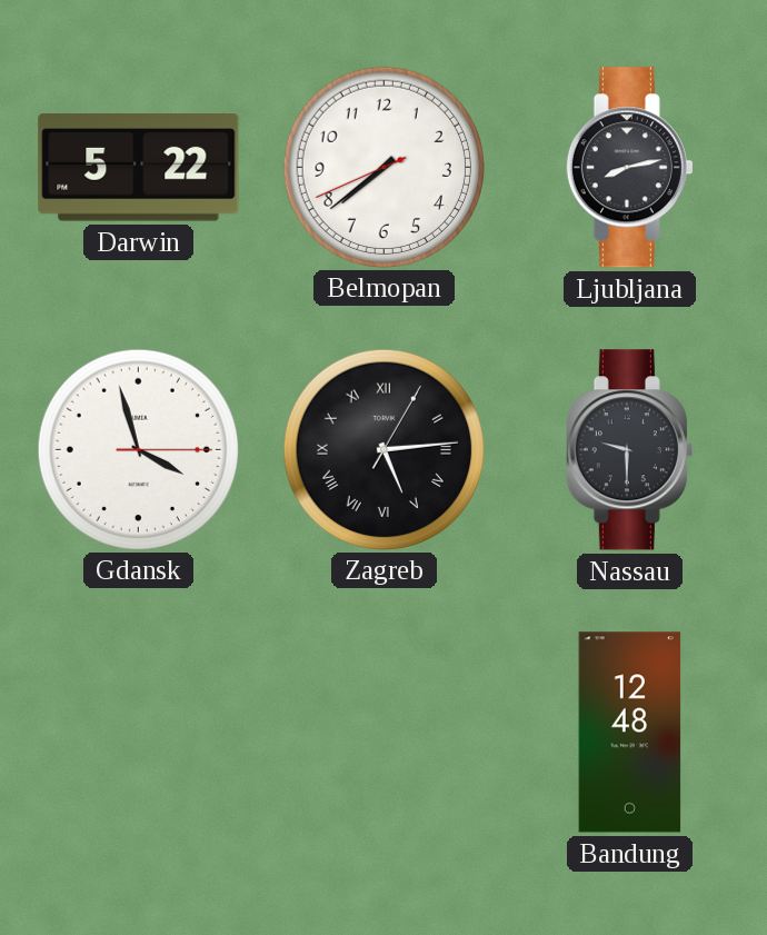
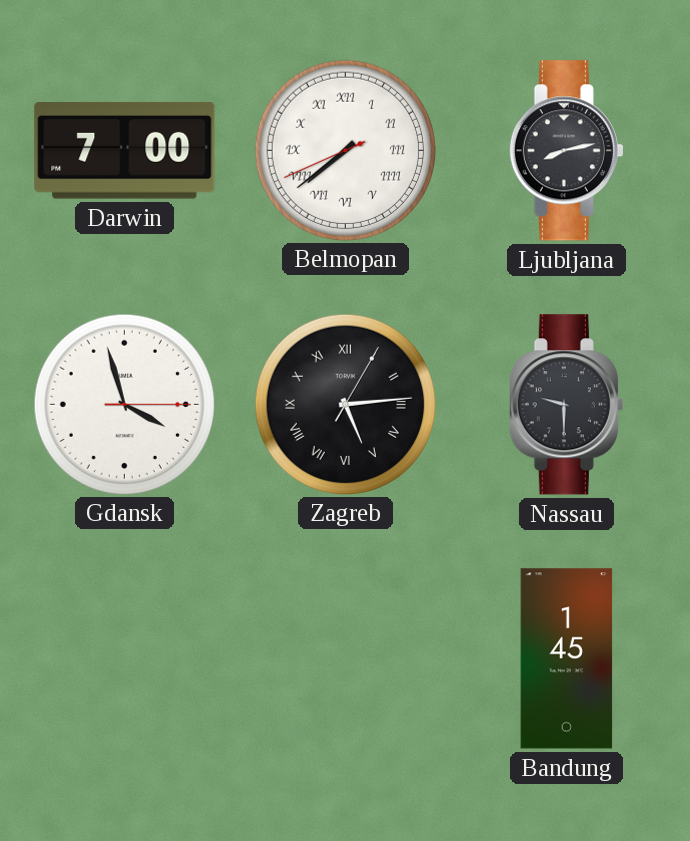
Darwin: 5:22 -> 7:00 (125, 151)
Belmopan numerals: Arabic -> Roman (345, 150)
Bandung: 12:48 -> 1:45 (567, 659)
